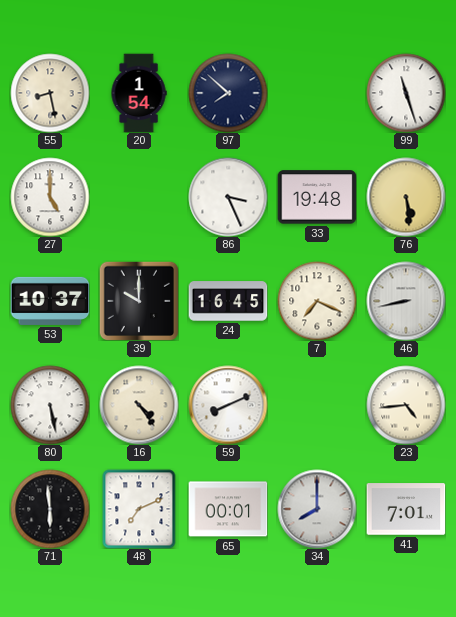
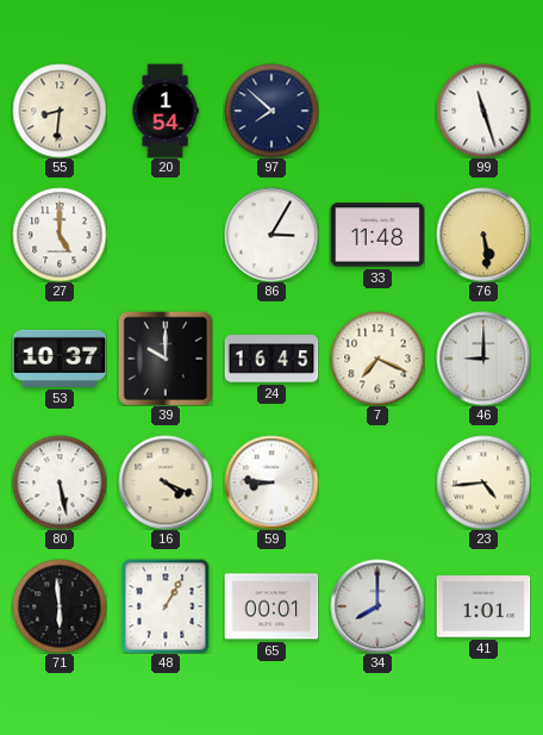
55: 8:28 -> 8:31 (60, 111)
86: 3:26 -> 3:05 (271, 235)
33: 19:48 -> 11:48 (377, 235)
46: 8:43 -> 9:00 (483, 359)
16: 4:24 -> 4:19 (166, 482)
59: 8:11 -> 8:46 (271, 482)
48: 7:11 -> 1:05 (166, 606)
41: 7:01 -> 1:01 (483, 606)
